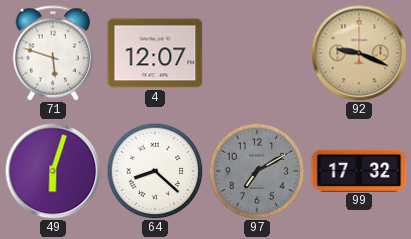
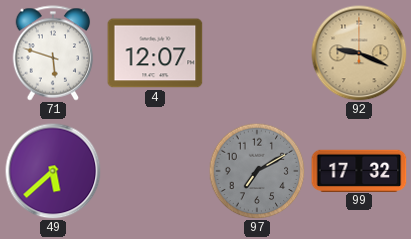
49: 6:03 -> 5:38 (53, 171)
64: 8:22 -> none (155, 171)
